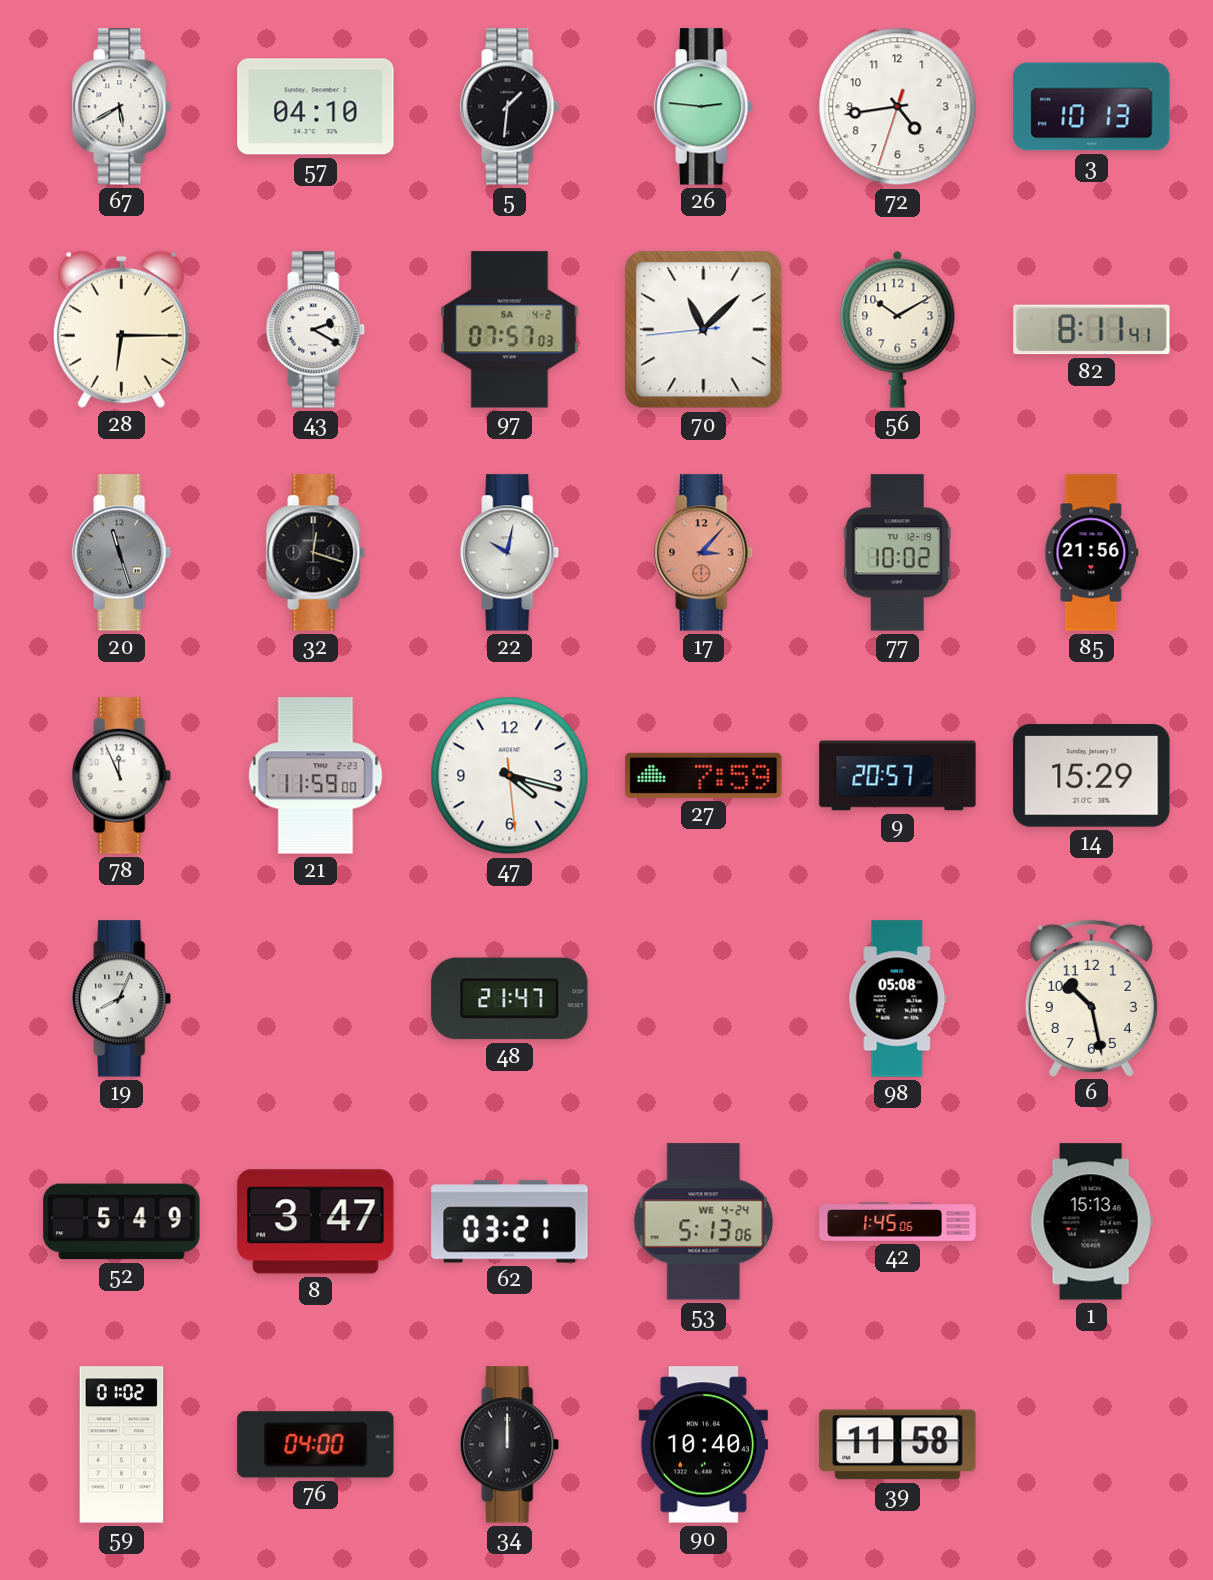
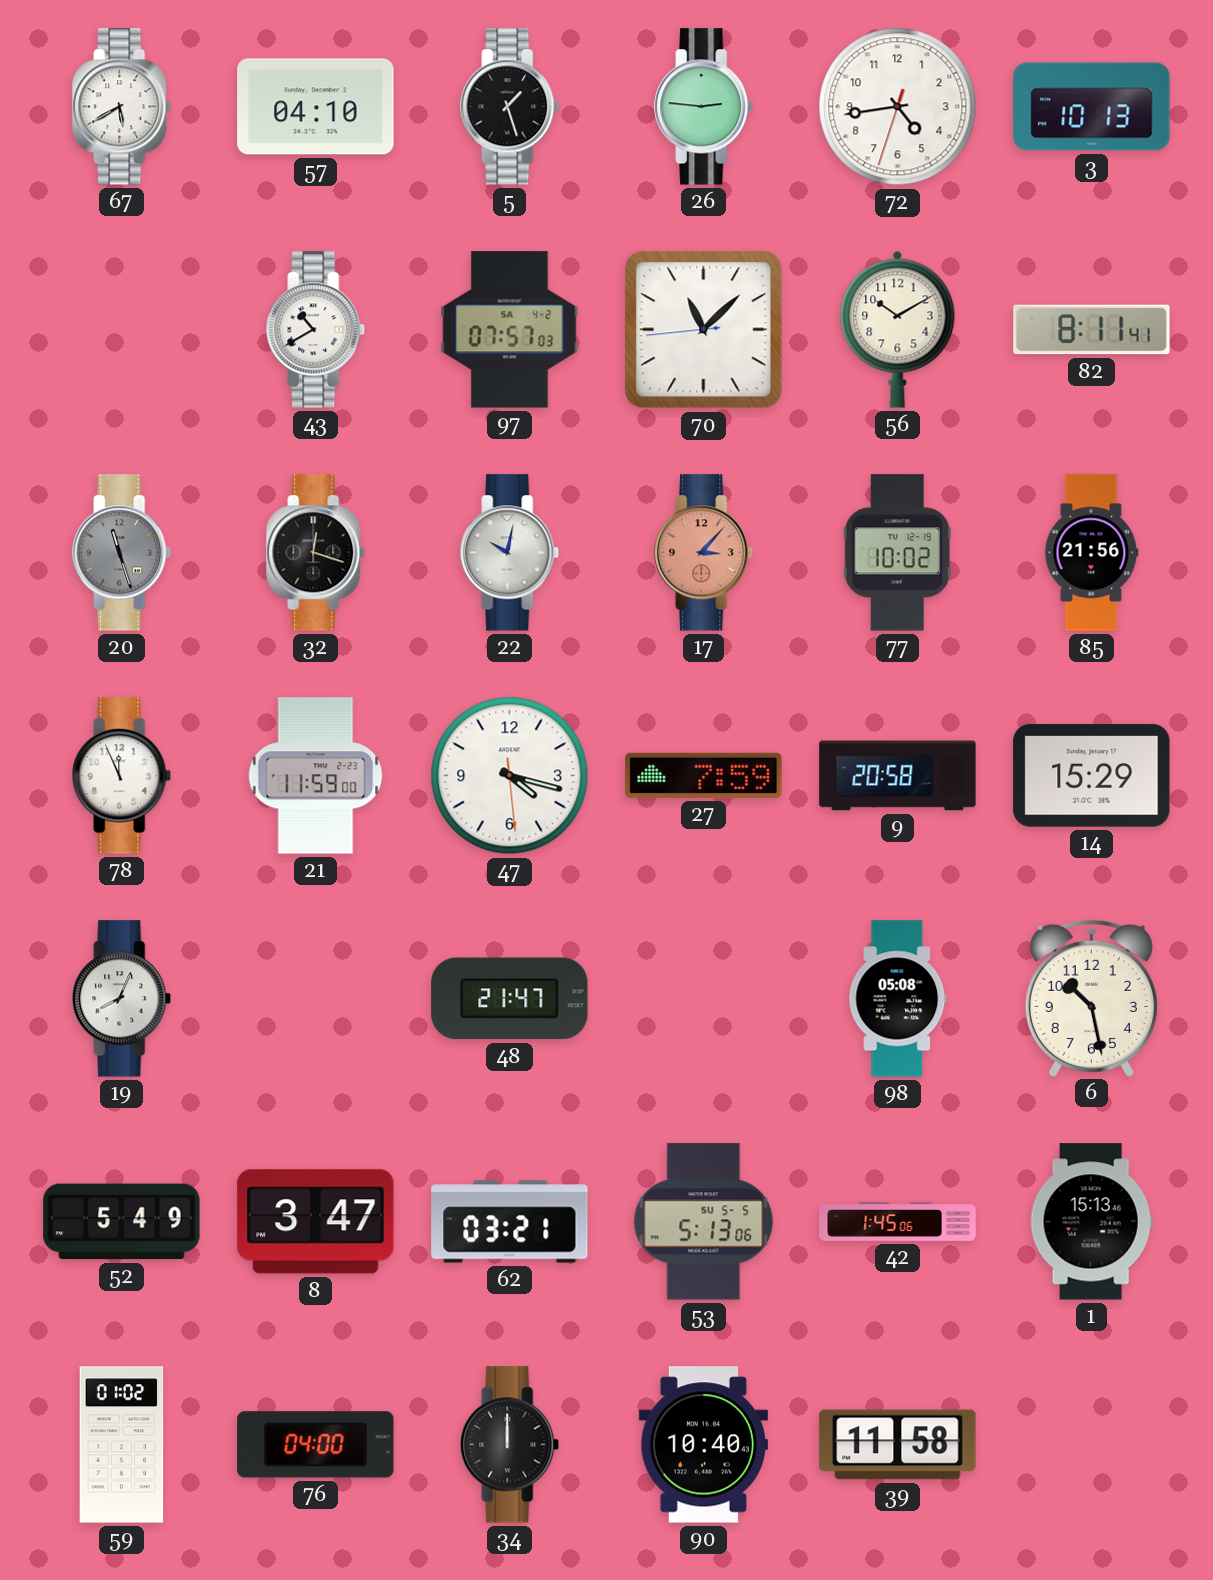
5: 1:31 -> 1:27 (510, 107)
28: 6:15 -> none (121, 329)
43: 2:20 -> 10:40 (316, 330)
9: 20:57 -> 20:58 (898, 776)
53 date: WE 4-24 -> SU 5-5 (704, 1222)
